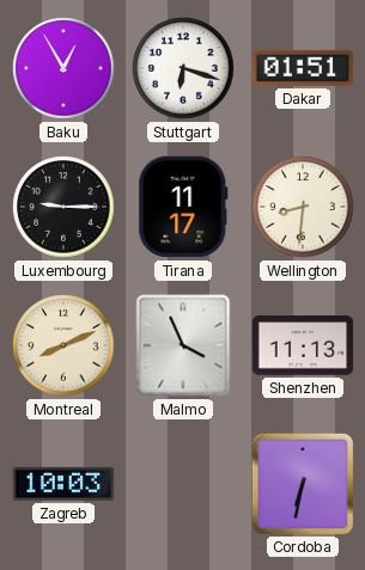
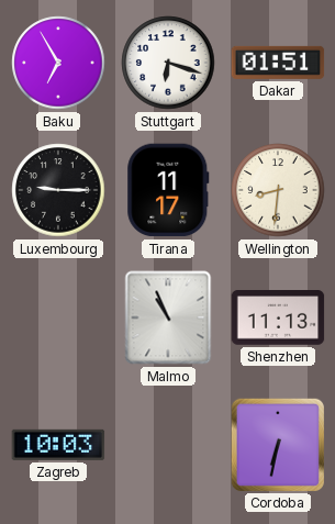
Baku: 12:55 -> 6:55 (58, 63)
Montreal: 8:11 -> none (63, 345)
Malmo: 3:56 -> 10:56 (168, 317)
